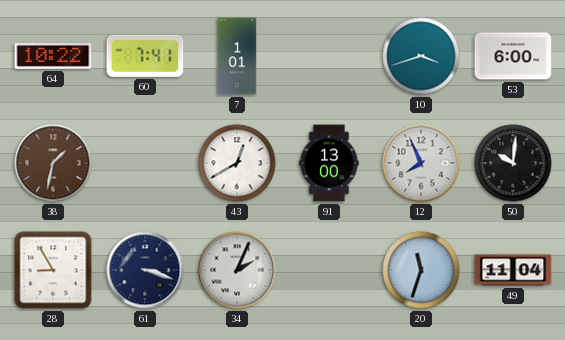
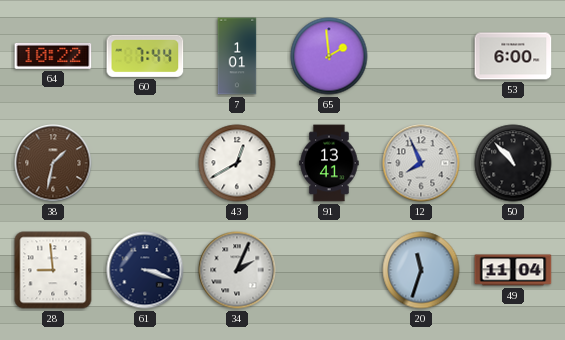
60: 7:41 -> 7:44 (145, 56)
65: none -> 1:59 (329, 56)
10: 3:42 -> none (421, 56)
91: 13:00 -> 13:41 (329, 163)
50: 10:01 -> 10:53 (513, 163)
28: 8:55 -> 8:59 (53, 270)
